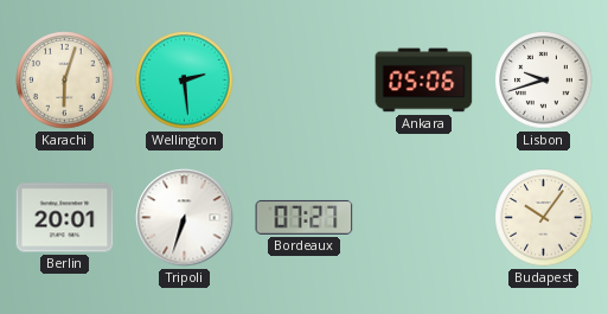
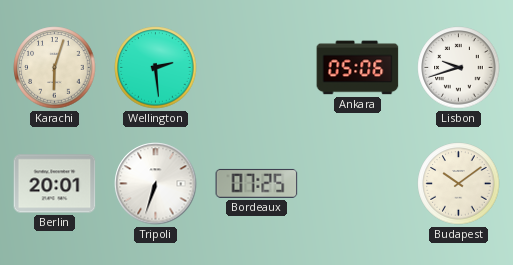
Bordeaux: 07:27 -> 07:25 (257, 183)
Budapest: 10:06 -> 10:09 (459, 184)
